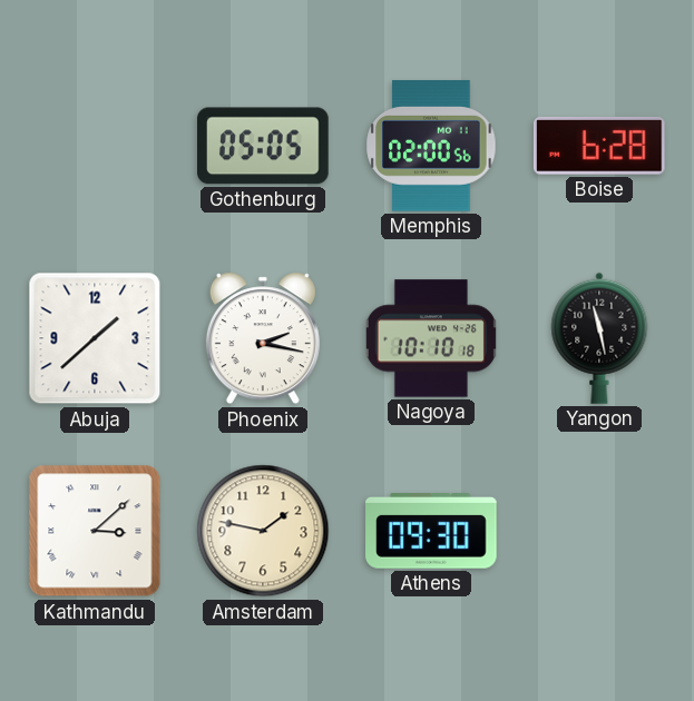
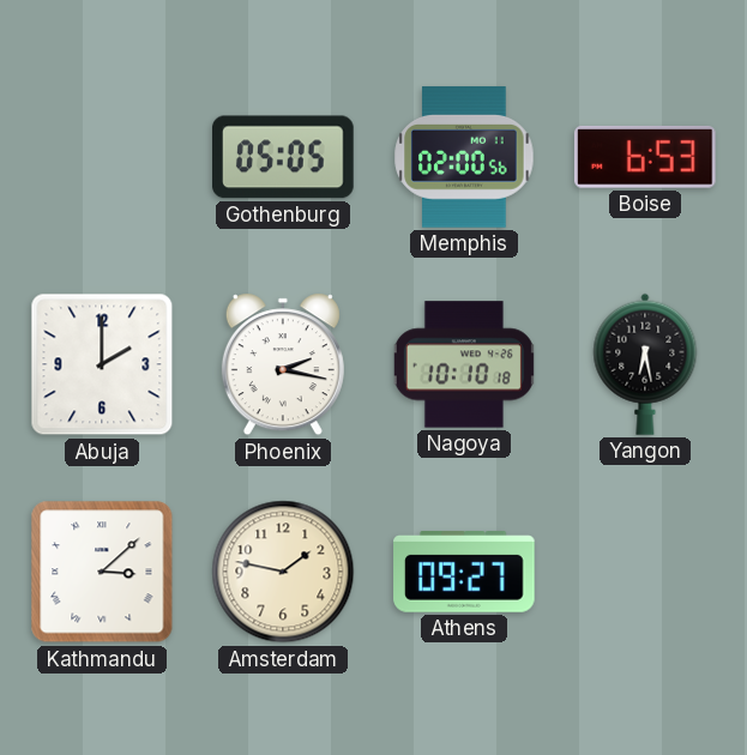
Boise: 6:28 -> 6:53 (645, 157)
Abuja: 1:38 -> 2:00 (102, 364)
Yangon: 11:28 -> 6:28 (645, 364)
Athens: 09:30 -> 09:27 (464, 573)
